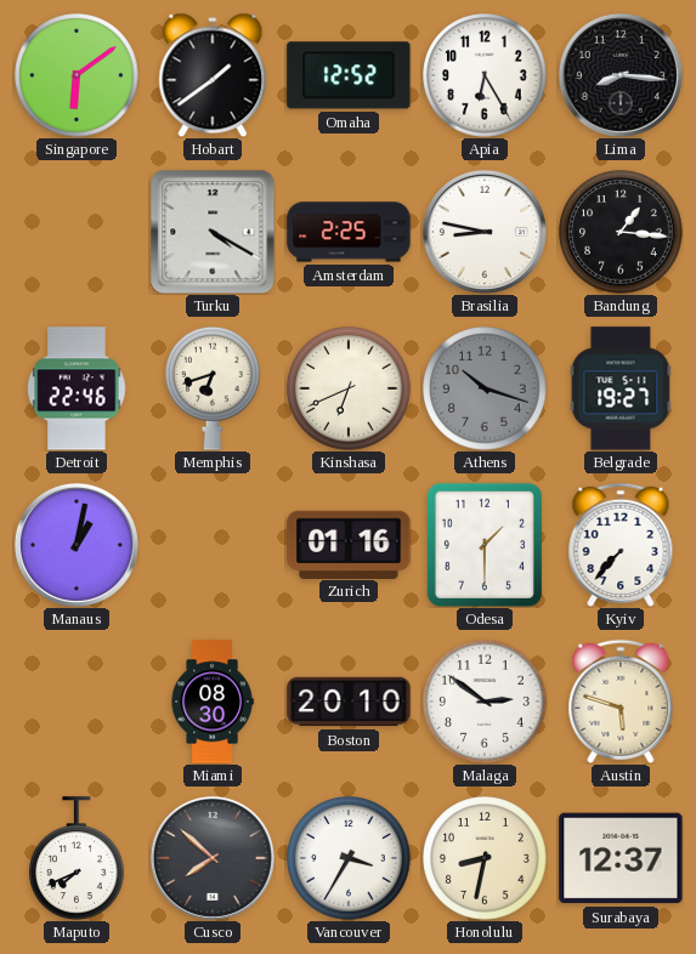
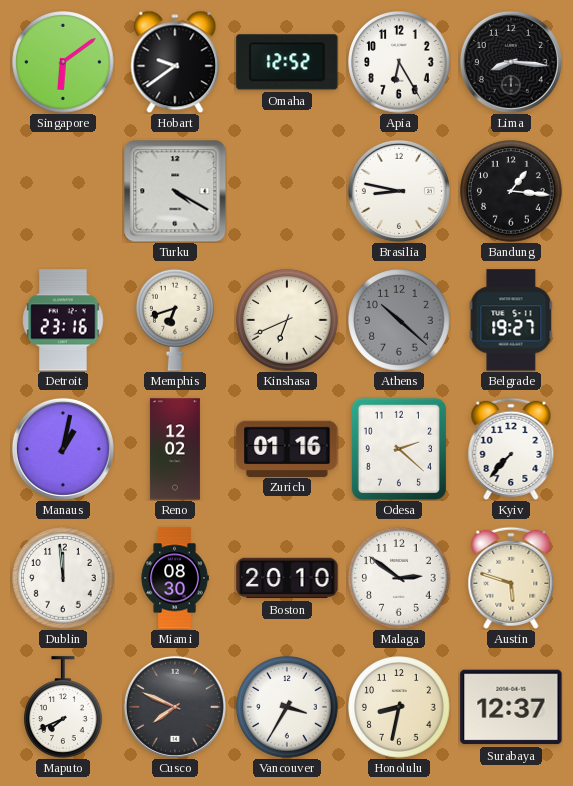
Hobart: 1:39 -> 9:39 (175, 62)
Amsterdam: 2:25 -> none (349, 232)
Detroit: 22:46 -> 23:16 (63, 320)
Athens: 10:18 -> 10:22 (399, 320)
Reno: none -> 12:02 (175, 449)
Odesa: 1:30 -> 2:22 (399, 449)
Dublin: none -> 11:59 (63, 578)
Cusco: 7:52 -> 7:49 (175, 707)
